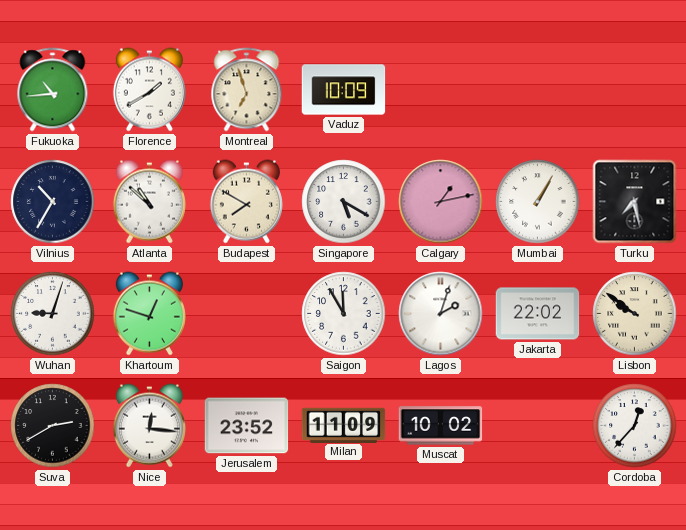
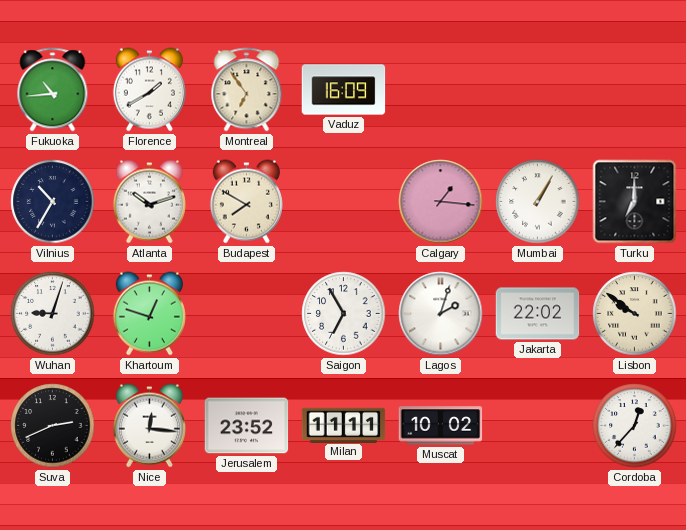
Montreal: 6:57 -> 6:54 (247, 90)
Vaduz: 10:09 -> 16:09 (344, 90)
Atlanta: 10:52 -> 10:12 (149, 202)
Singapore: 5:20 -> none (344, 202)
Calgary: 1:13 -> 1:16 (441, 202)
Turku: 7:28 -> 7:00 (635, 202)
Saigon: 11:55 -> 6:55 (344, 314)
Suva: 2:40 -> 2:41 (53, 426)
Milan: 11:09 -> 11:11 (344, 425)
